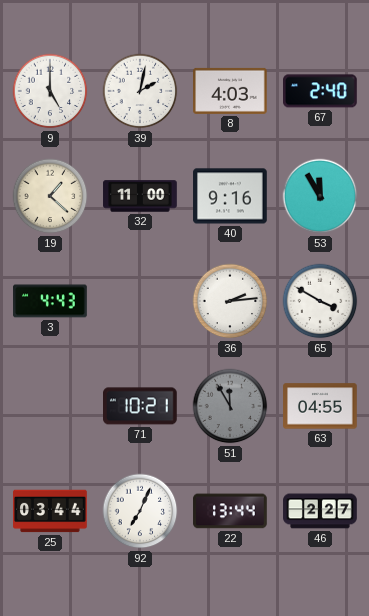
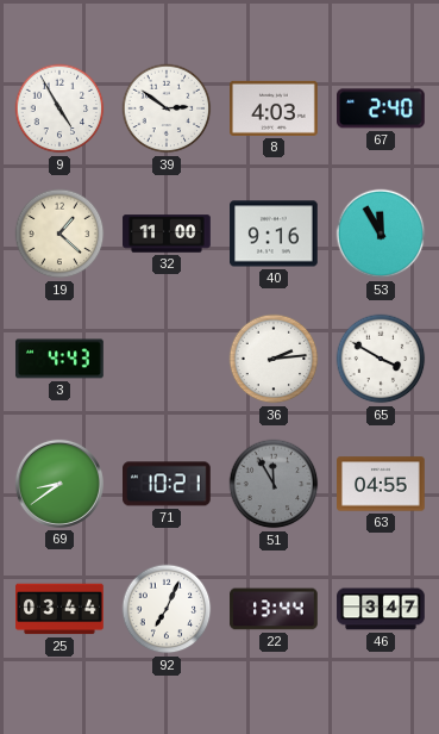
9: 5:00 -> 4:55 (59, 108)
39: 2:02 -> 2:51 (167, 108)
69: none -> 8:39 (59, 484)
46: 2:27 -> 3:47 (381, 609)
